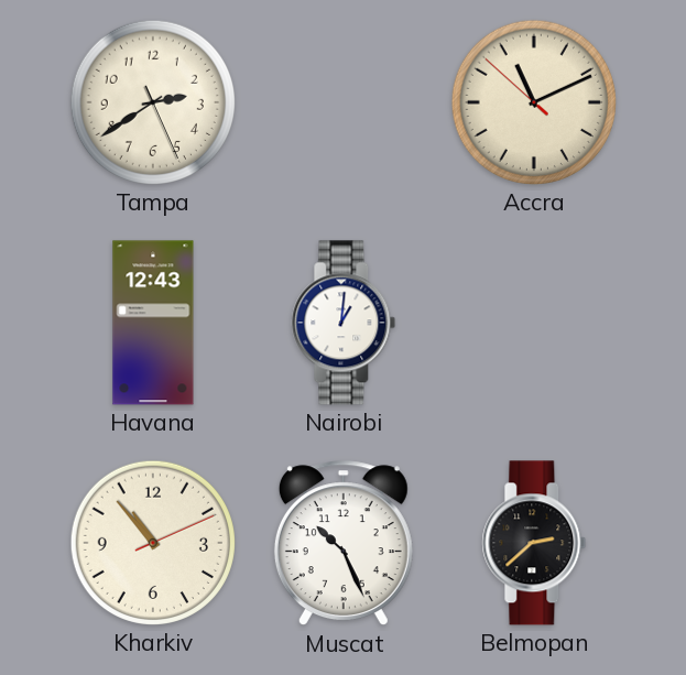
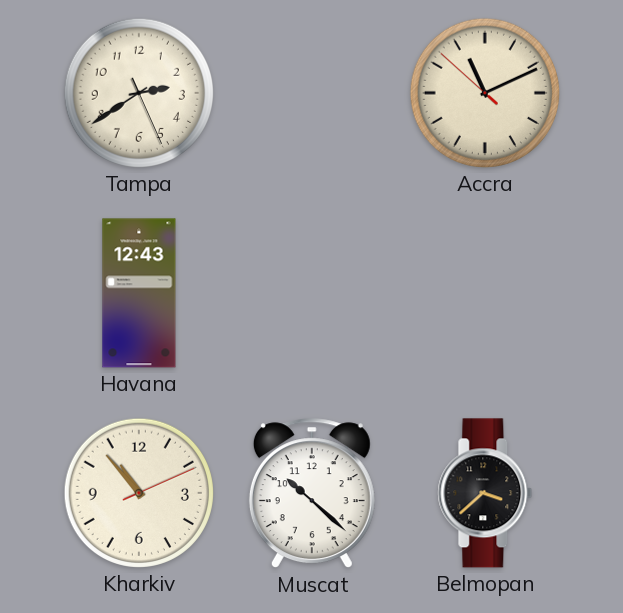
Nairobi: 1:01 -> none (344, 323)
Muscat: 10:26 -> 10:22 (312, 494)
Belmopan: 2:38 -> 3:38 (485, 493)
